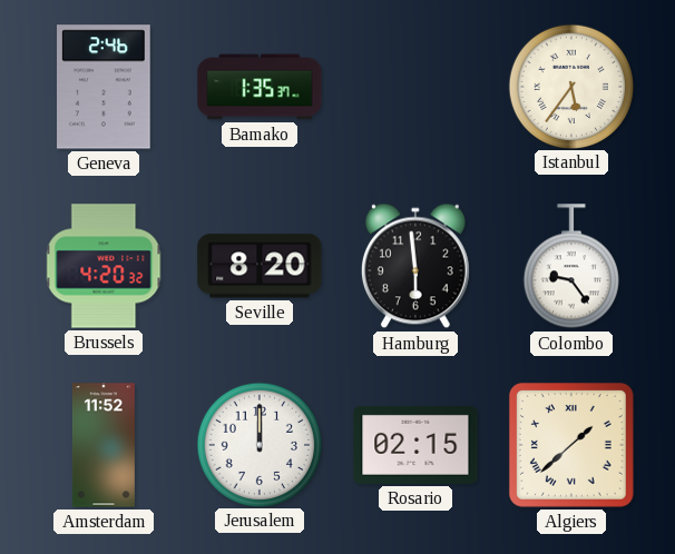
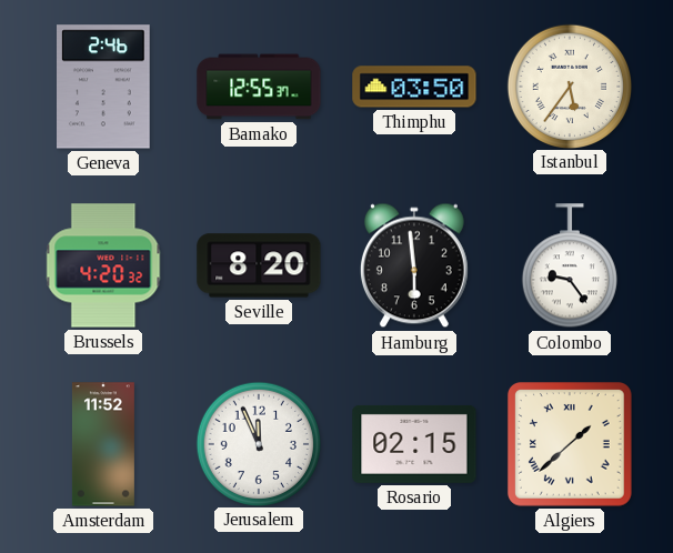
Bamako: 1:35 -> 12:55 (259, 87)
Thimphu: none -> 03:50 (414, 87)
Jerusalem: 12:00 -> 11:56 (258, 443)
